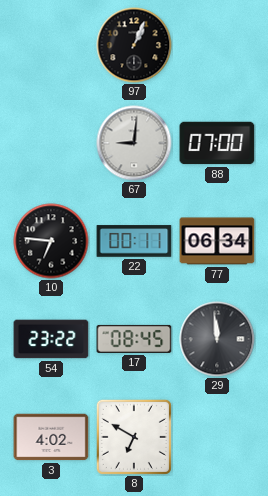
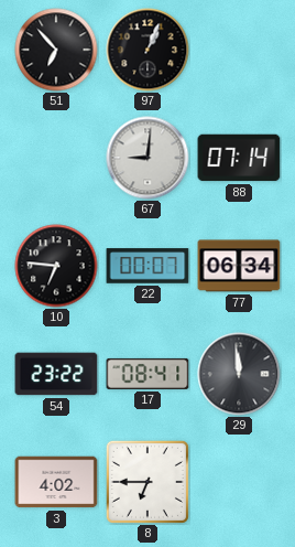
51: none -> 6:53 (56, 50)
88: 07:00 -> 07:14 (239, 158)
22: 00:11 -> 00:07 (147, 266)
17: 08:45 -> 08:41 (147, 374)
8: 6:50 -> 6:45 (147, 482)
